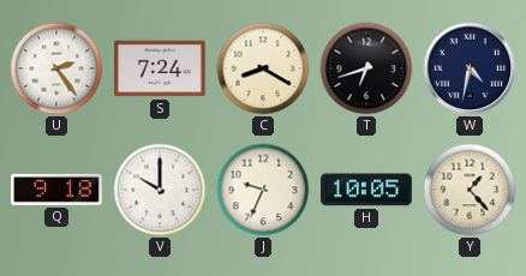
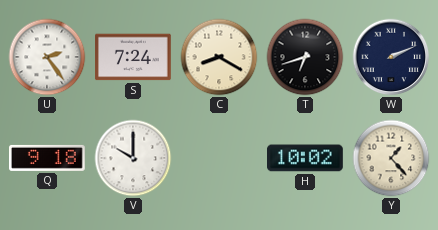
W: 4:32 -> 2:11 (391, 57)
J: 9:34 -> none (263, 190)
H: 10:05 -> 10:02 (306, 158)
